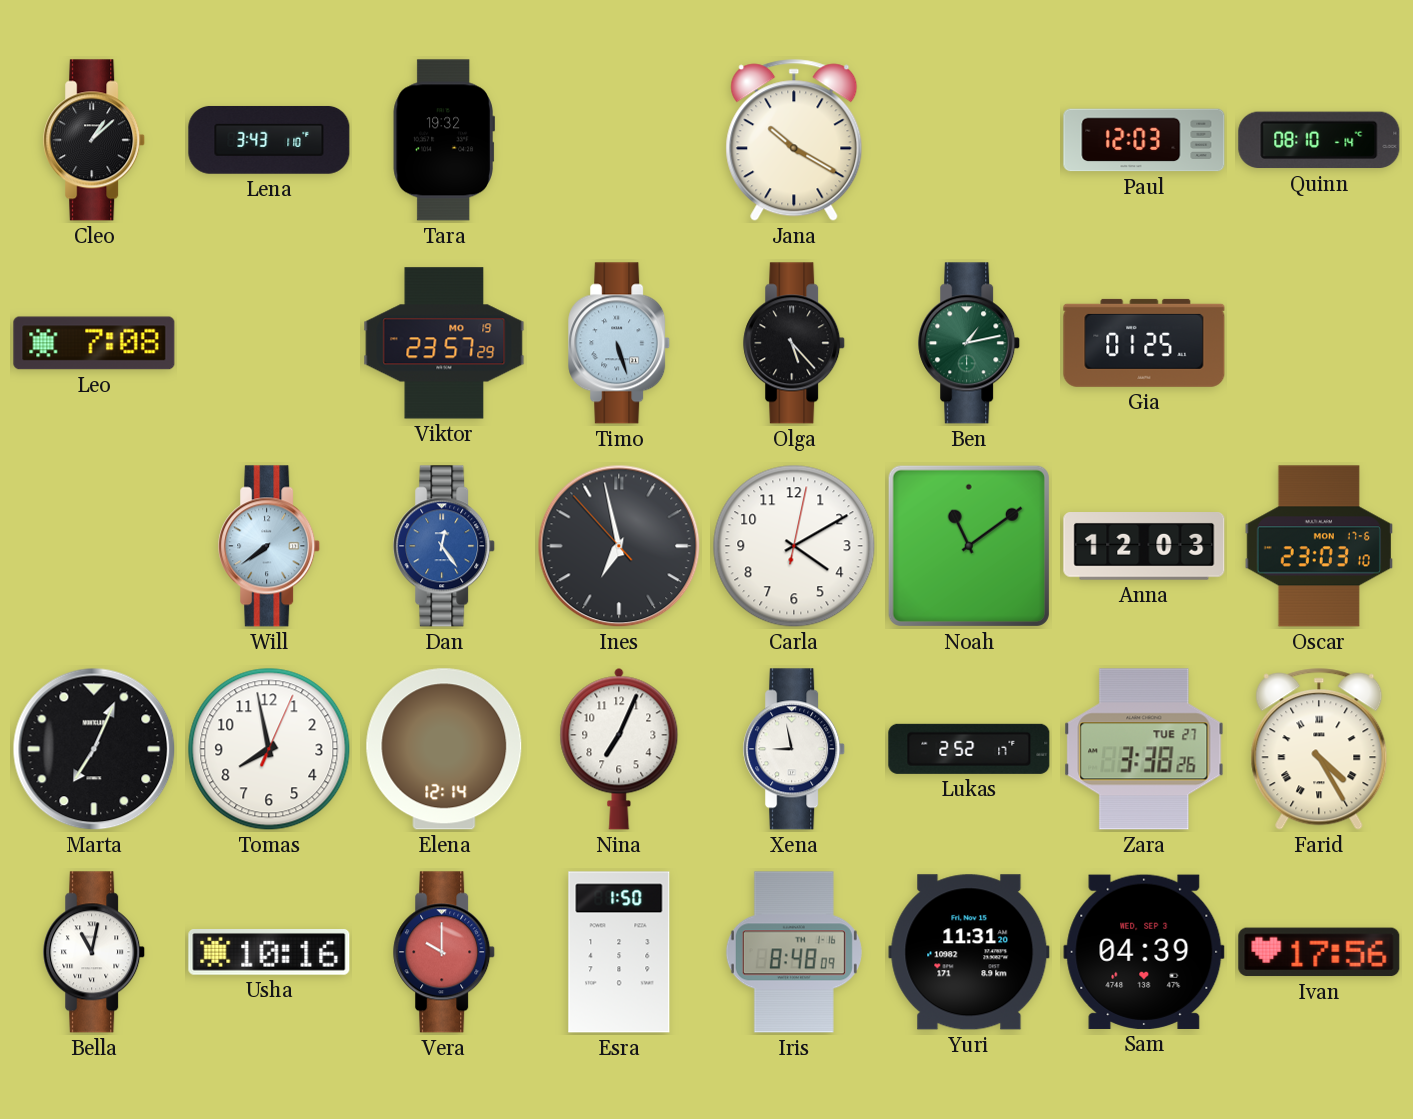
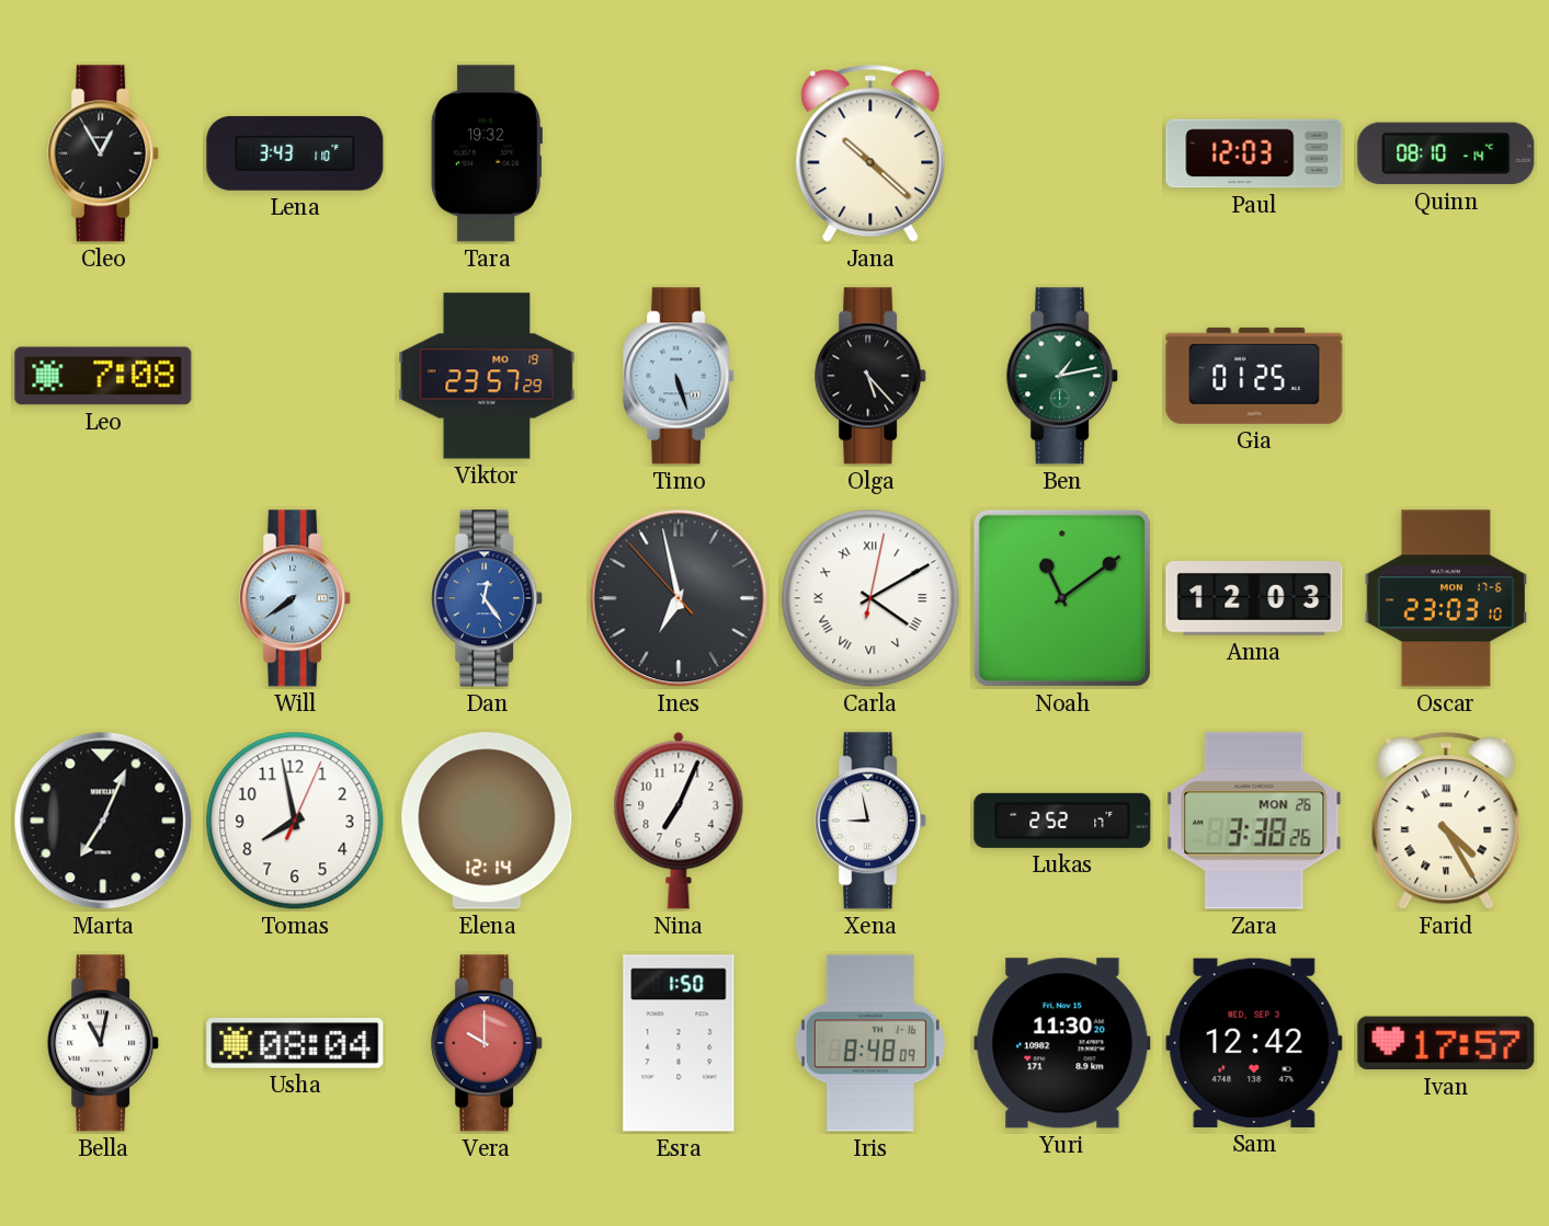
Cleo: 1:08 -> 12:55 (104, 153)
Jana: 10:20 -> 10:22 (870, 153)
Carla numerals: Arabic -> Roman (870, 598)
Zara date: TUE 27 -> MON 26 (1254, 821)
Usha: 10:16 -> 08:04 (295, 1044)
Yuri: 11:31 -> 11:30 (1062, 1043)
Sam: 04:39 -> 12:42 (1254, 1043)
Ivan: 17:56 -> 17:57 (1446, 1043)
